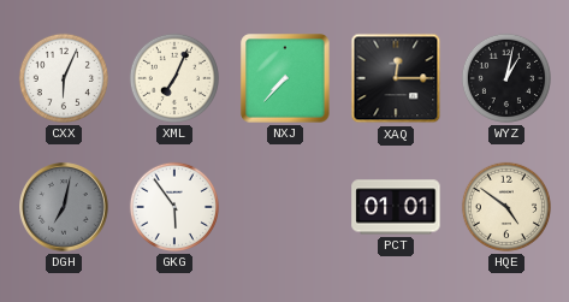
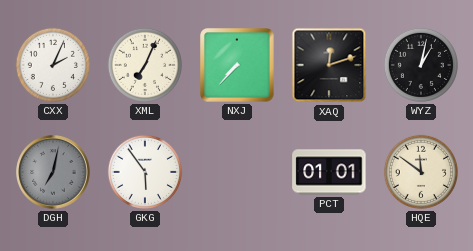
CXX: 6:04 -> 2:04 (53, 65)
XAQ: 12:15 -> 12:12 (329, 65)
HQE: 4:51 -> 11:51 (421, 172)
